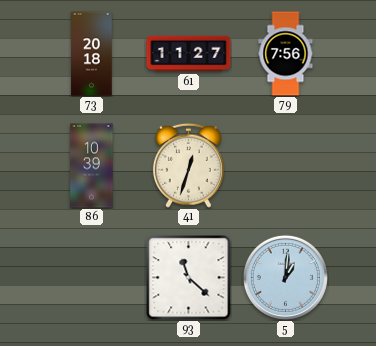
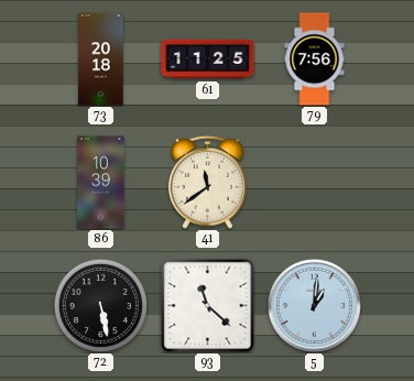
61: 11:27 -> 11:25 (208, 59)
41: 12:33 -> 11:39 (207, 182)
72: none -> 5:28 (100, 305)
